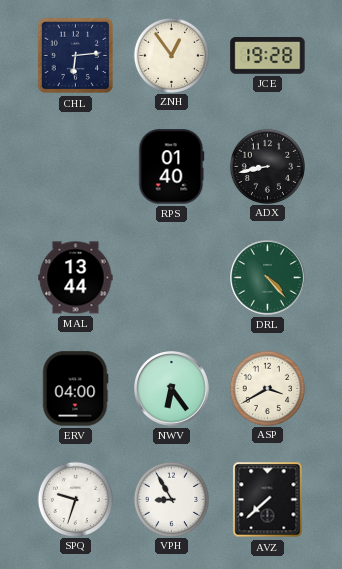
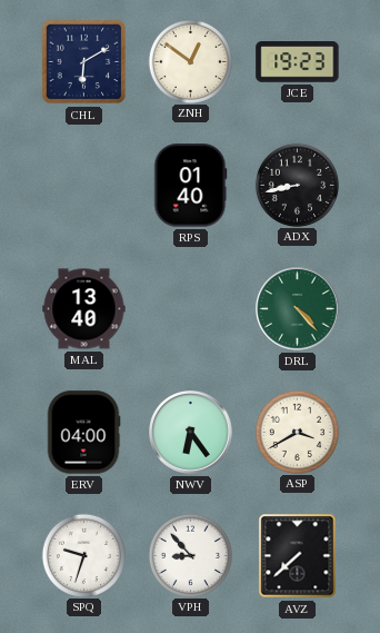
CHL: 6:14 -> 6:10 (84, 62)
ZNH: 12:54 -> 12:51 (190, 61)
JCE: 19:28 -> 19:23 (298, 62)
MAL: 13:44 -> 13:40 (84, 309)
VPH: 8:55 -> 8:53 (190, 555)
